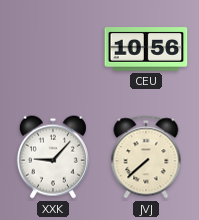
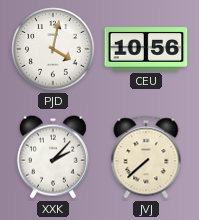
PJD: none -> 4:02 (53, 49)
XXK: 9:07 -> 2:07 (53, 157)
